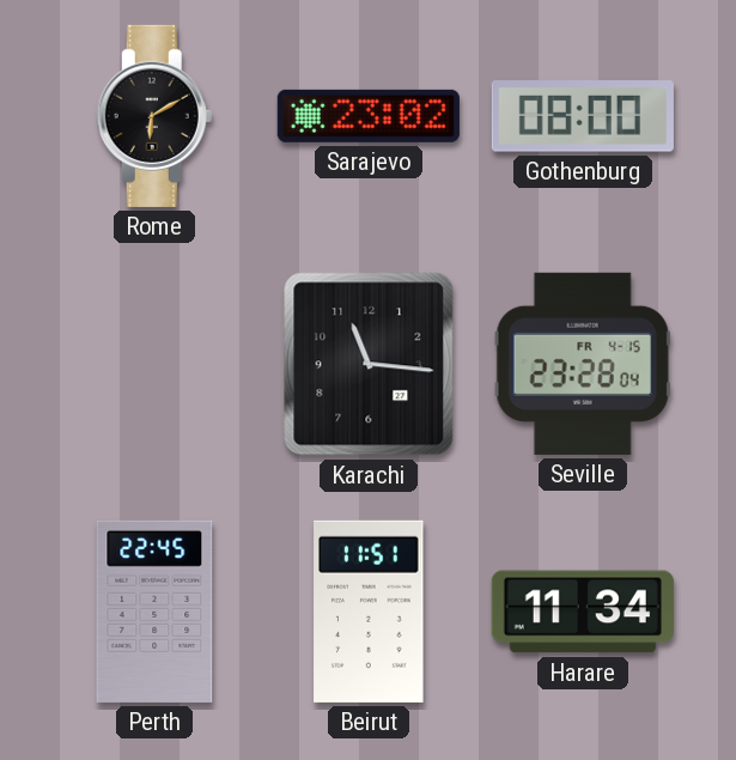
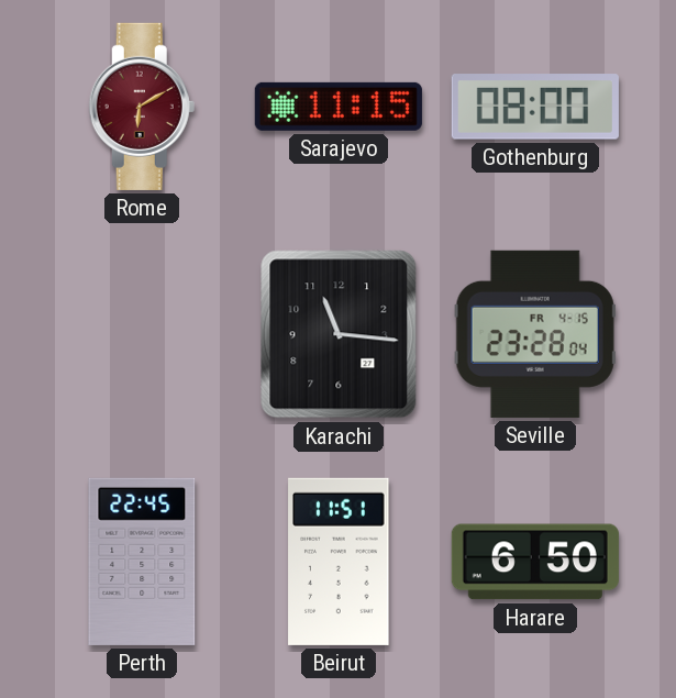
Rome dial: black -> burgundy (142, 107)
Sarajevo: 23:02 -> 11:15 (339, 107)
Harare: 11:34 -> 6:50 (535, 562)
